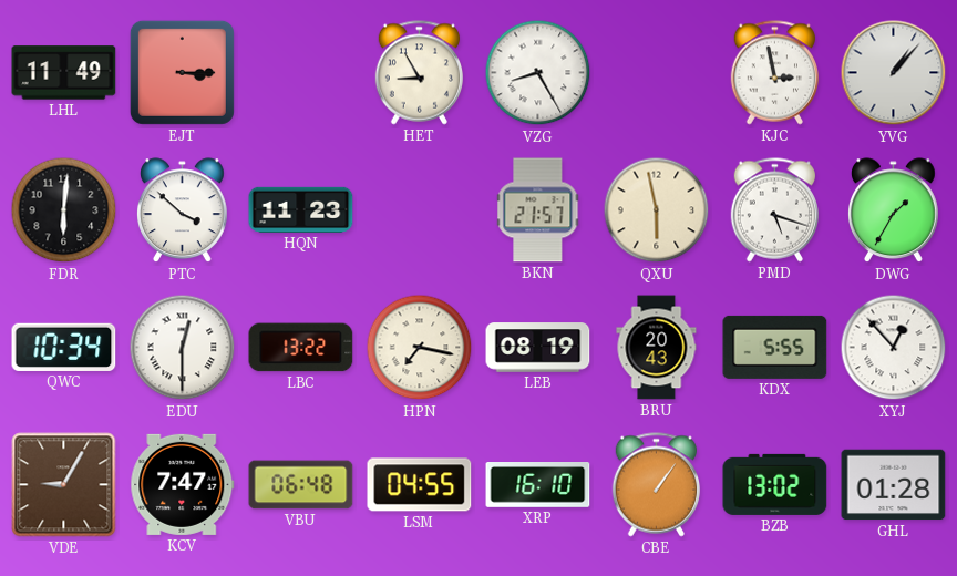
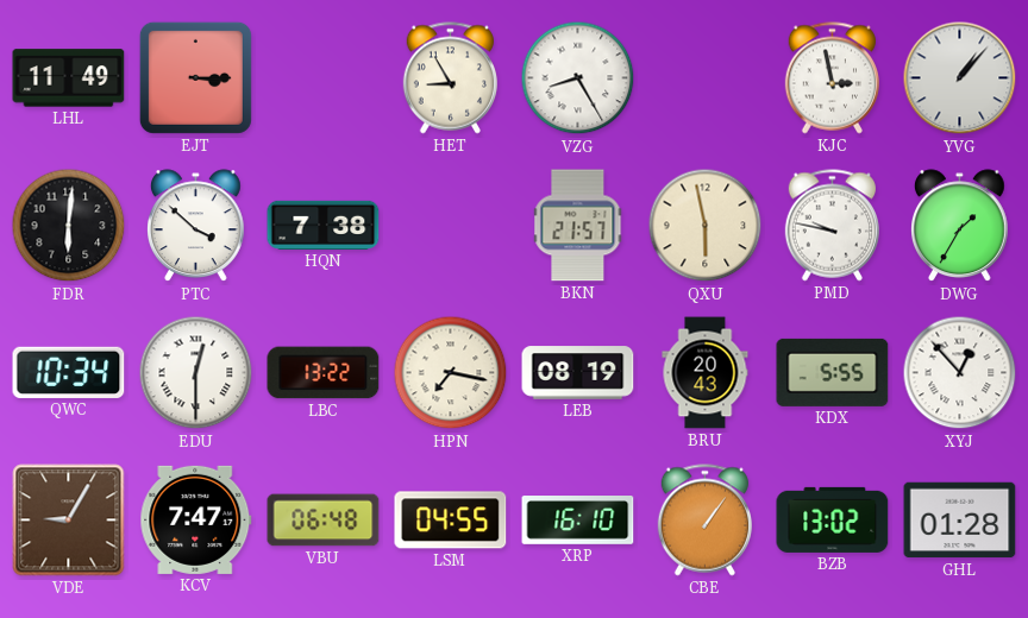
HQN: 11:23 -> 7:38 (324, 225)
PMD: 5:18 -> 9:47 (832, 226)
